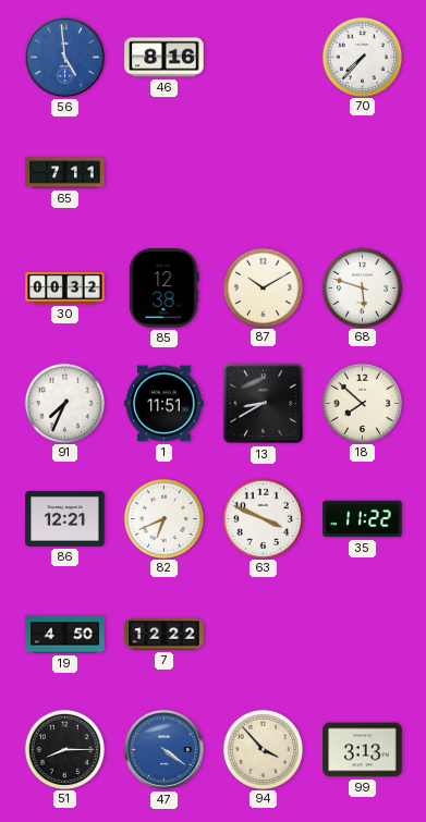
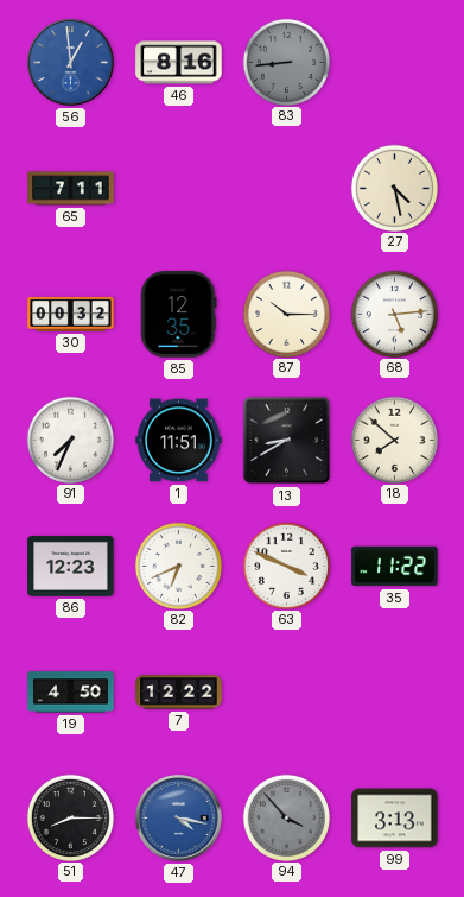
56: 4:59 -> 12:59 (71, 63)
83: none -> 8:44 (286, 62)
70: 7:37 -> none (362, 57)
27: none -> 4:28 (394, 188)
85: 12:38 -> 12:35 (179, 315)
87: 10:10 -> 10:15 (286, 314)
68: 5:48 -> 5:14 (394, 314)
86: 12:21 -> 12:23 (71, 566)
47: 4:21 -> 4:17 (179, 819)
94 dial: cream -> grey (286, 817)
